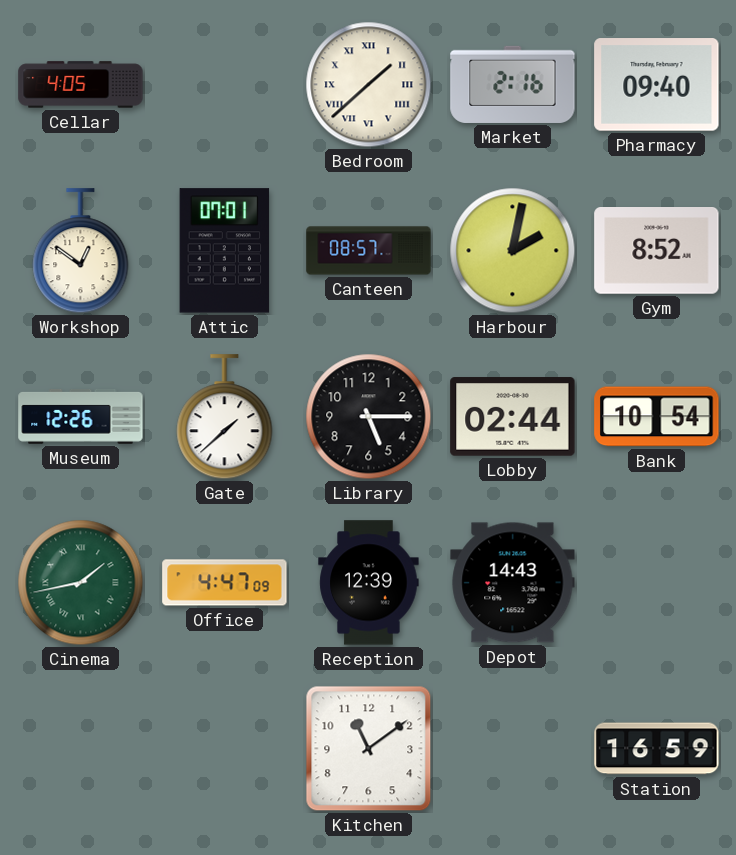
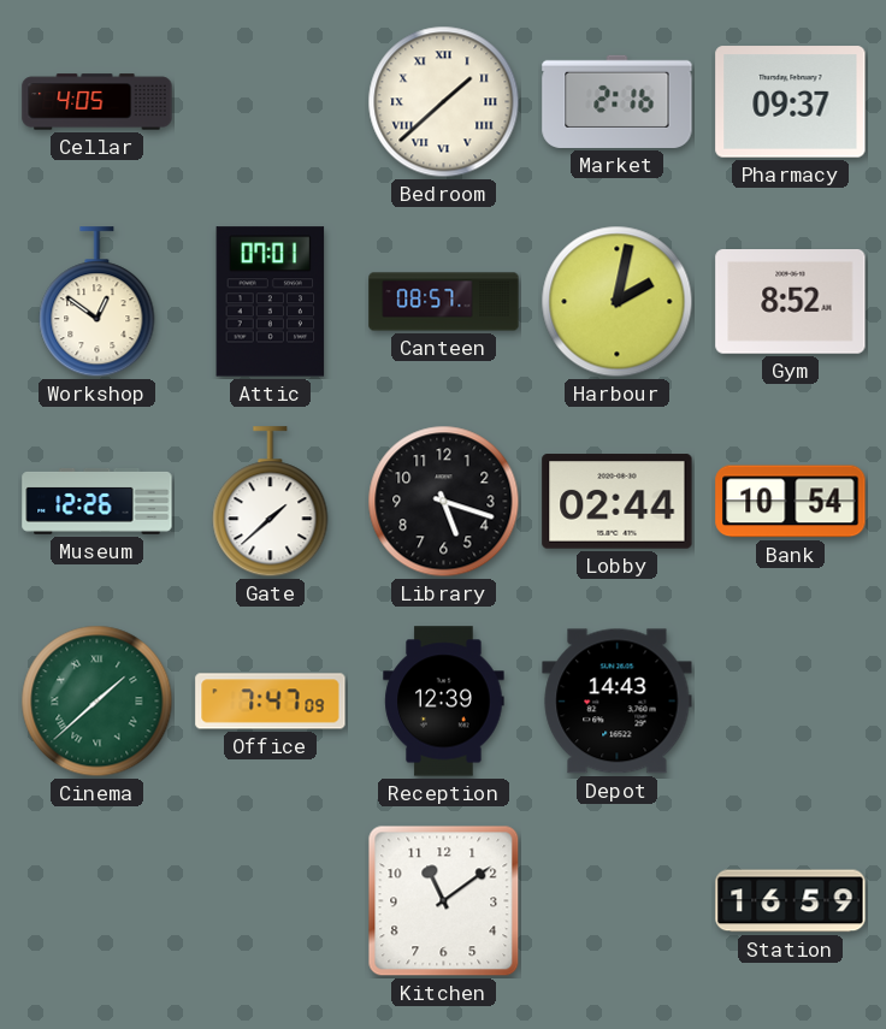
Pharmacy: 09:40 -> 09:37 (791, 102)
Library: 5:15 -> 5:18 (444, 502)
Cinema: 1:43 -> 1:38 (98, 702)
Office: 4:47 -> 7:47 (271, 702)
